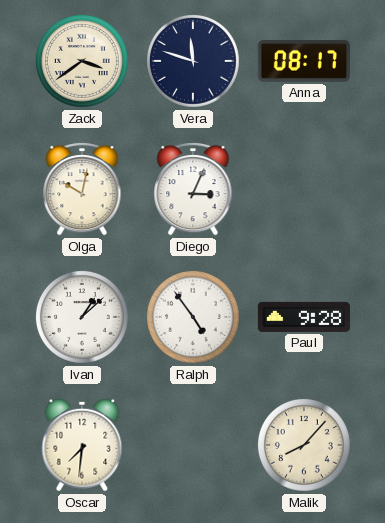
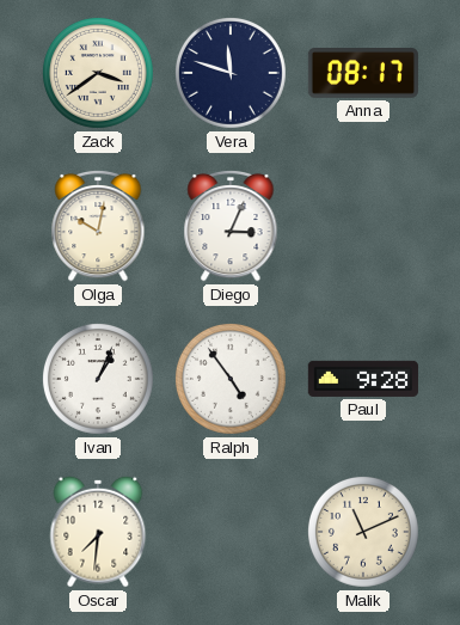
Ivan: 1:08 -> 1:04 (98, 379)
Malik: 8:07 -> 11:11 (363, 532)
